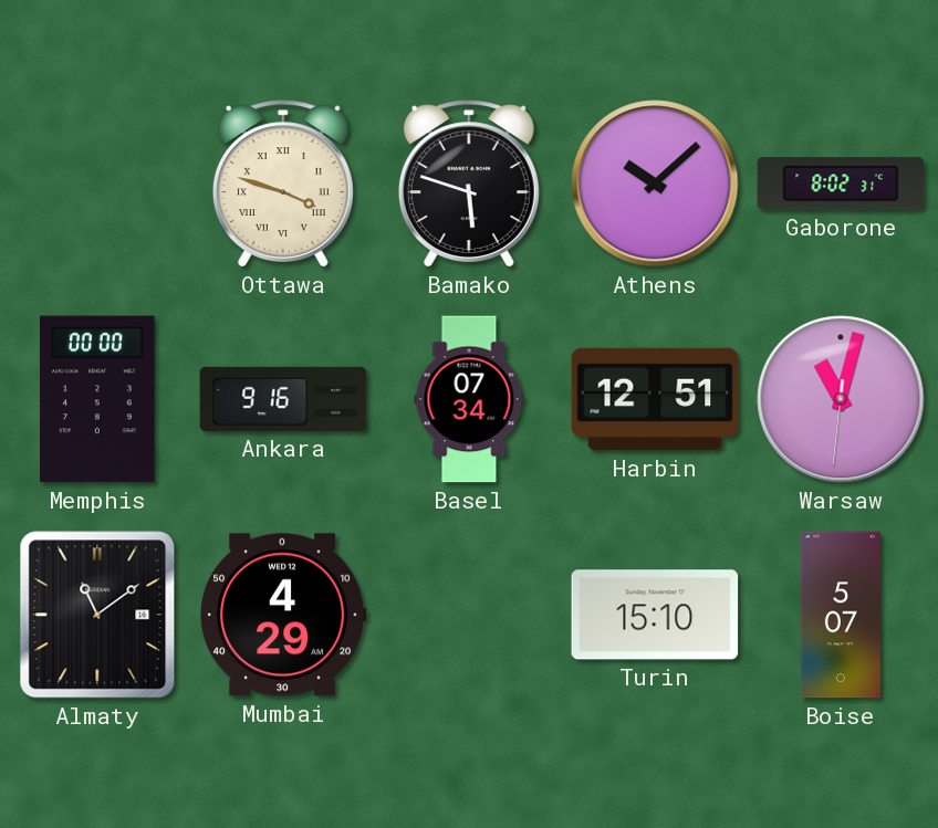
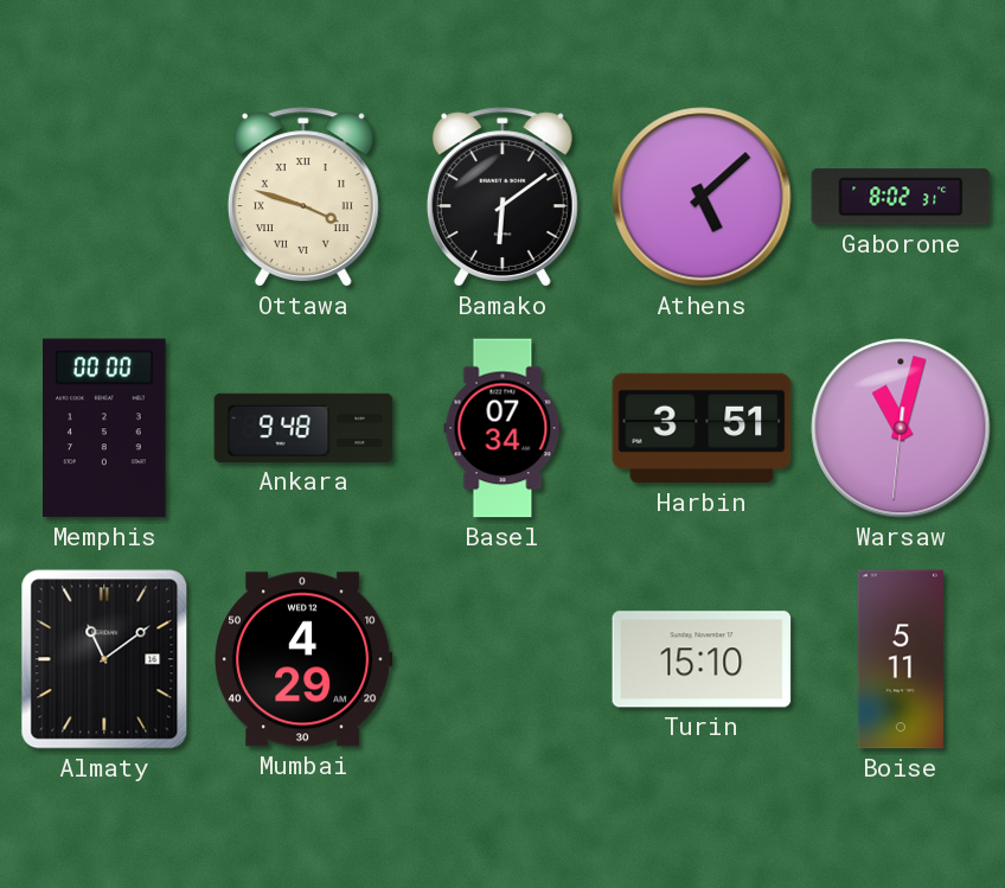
Bamako: 5:48 -> 6:09 (503, 197)
Athens: 10:08 -> 5:08 (702, 197)
Ankara: 9:16 -> 9:48 (303, 428)
Harbin: 12:51 -> 3:51 (702, 428)
Boise: 5:07 -> 5:11 (900, 659)
